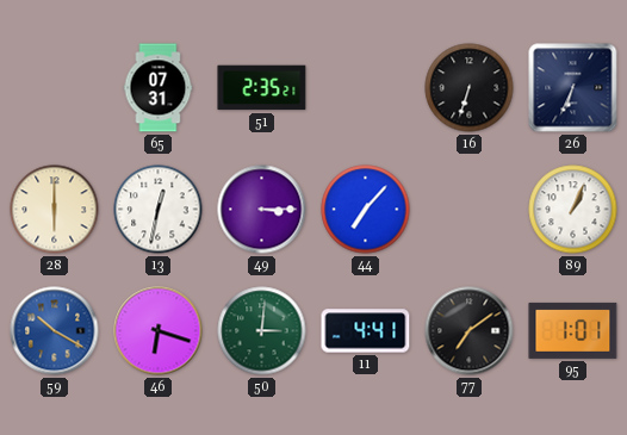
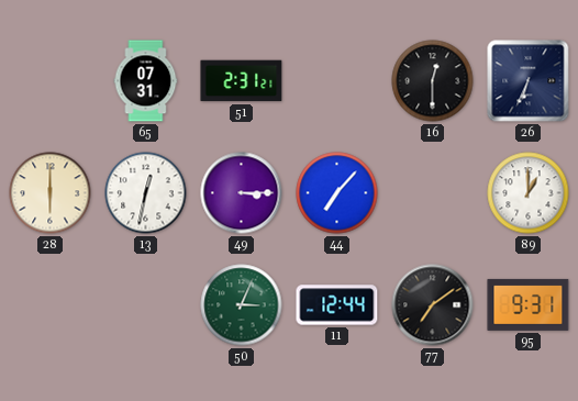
51: 2:35 -> 2:31 (242, 81)
16: 6:33 -> 12:30 (433, 81)
89: 1:04 -> 1:00 (529, 193)
59: 10:20 -> none (55, 331)
46: 6:18 -> none (159, 331)
50: 3:01 -> 3:04 (242, 305)
11: 4:41 -> 12:44 (337, 305)
95: 1:01 -> 9:31 (529, 304)
